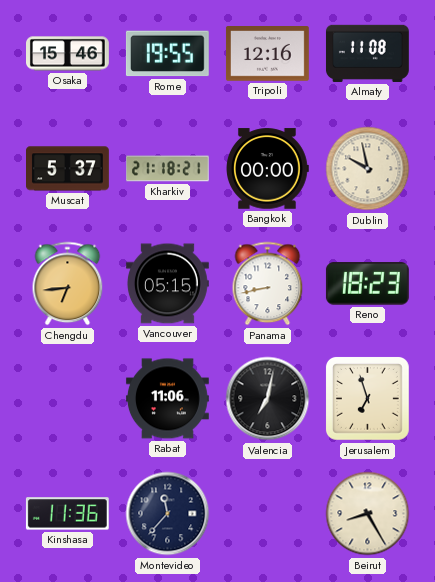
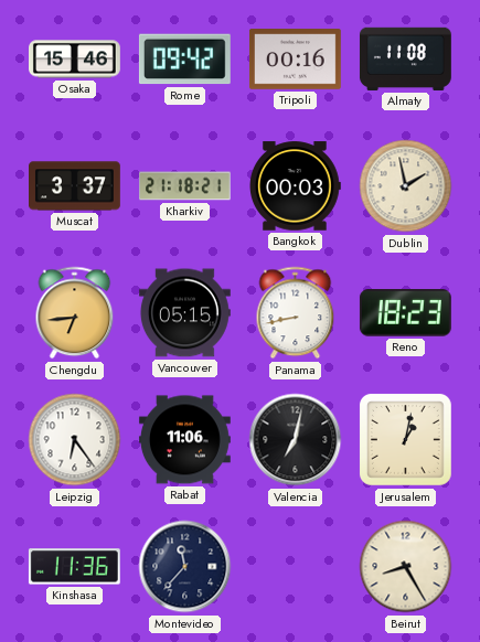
Rome: 19:55 -> 09:42 (184, 60)
Tripoli: 12:16 -> 00:16 (295, 60)
Muscat: 5:37 -> 3:37 (75, 186)
Bangkok: 00:00 -> 00:03 (296, 186)
Dublin: 9:58 -> 1:58 (406, 186)
Leipzig: none -> 6:24 (75, 440)
Jerusalem: 6:57 -> 1:02 (406, 440)
